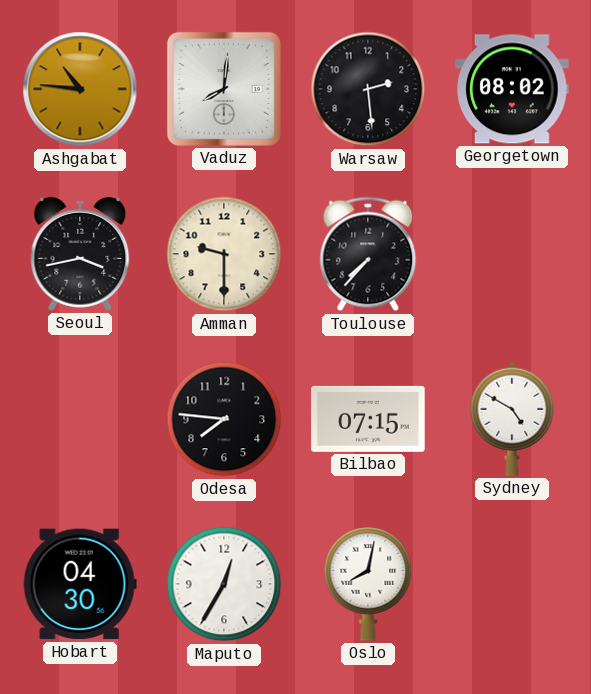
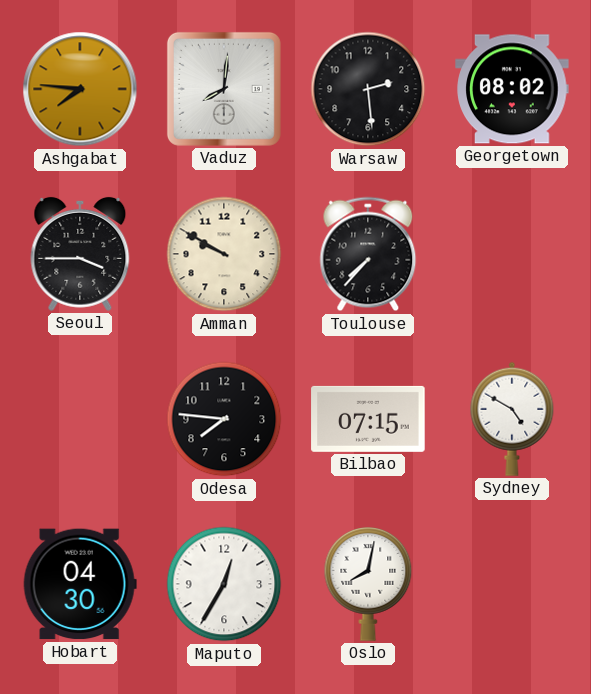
Ashgabat: 10:46 -> 7:46 (80, 89)
Seoul: 3:43 -> 3:45 (80, 254)
Amman: 9:30 -> 9:50 (224, 254)
